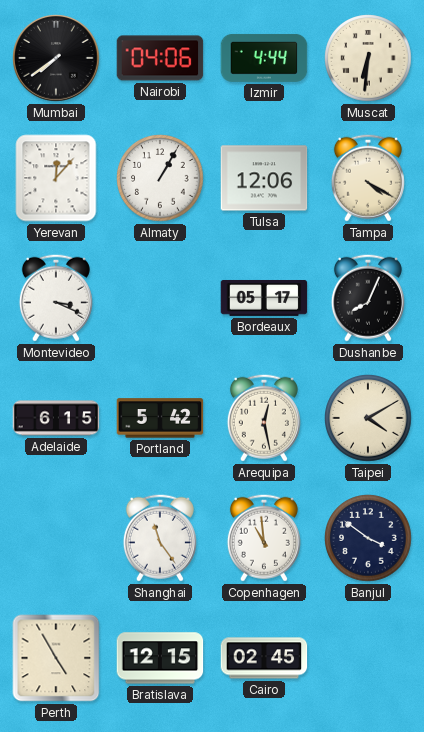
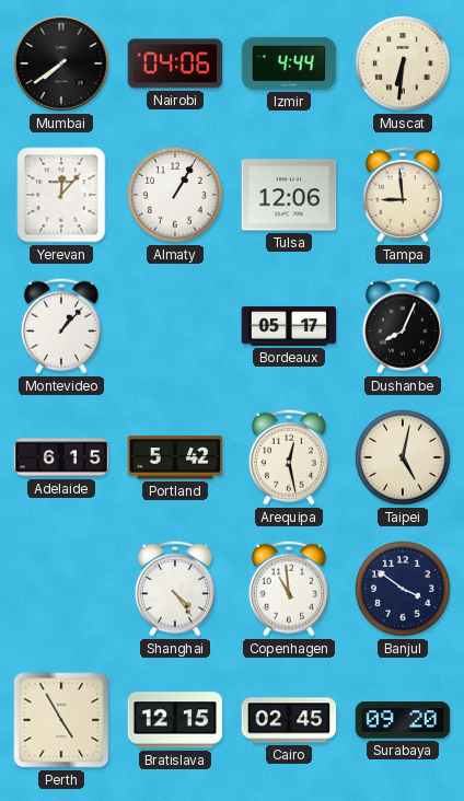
Tampa: 4:20 -> 8:59 (403, 195)
Montevideo: 3:19 -> 1:07 (61, 326)
Taipei: 4:10 -> 5:02 (403, 457)
Shanghai: 11:24 -> 4:24 (175, 589)
Surabaya: none -> 09:20 (403, 720)
